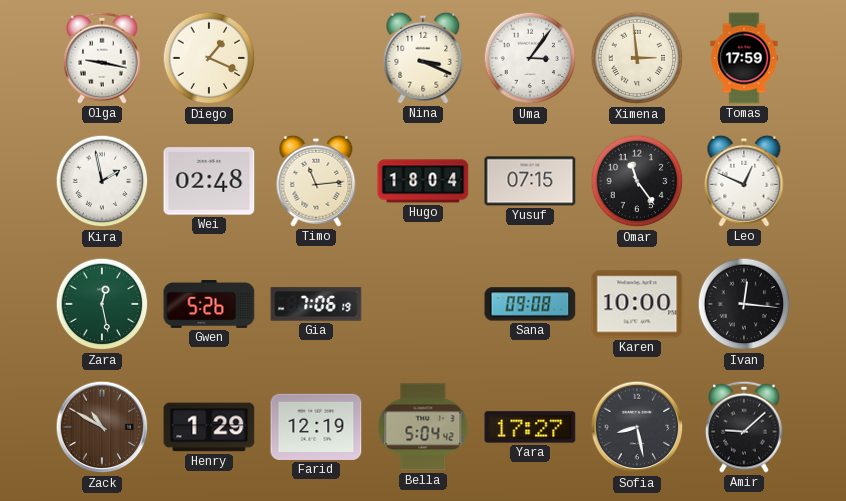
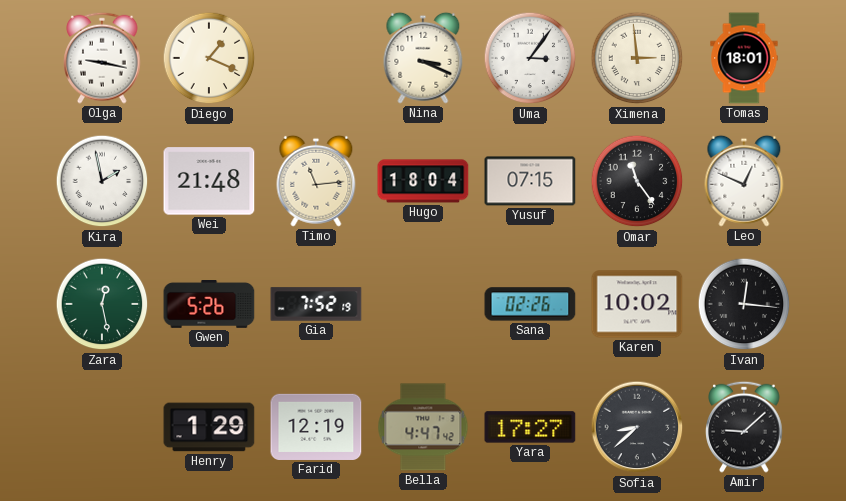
Tomas: 17:59 -> 18:01 (744, 58)
Wei: 02:48 -> 21:48 (209, 181)
Gia: 7:06 -> 7:52 (316, 304)
Sana: 09:08 -> 02:26 (530, 304)
Karen: 10:00 -> 10:02 (637, 304)
Zack: 10:50 -> none (102, 427)
Bella: 5:04 -> 4:47 (423, 427)
Sofia: 8:28 -> 8:38 (637, 427)
